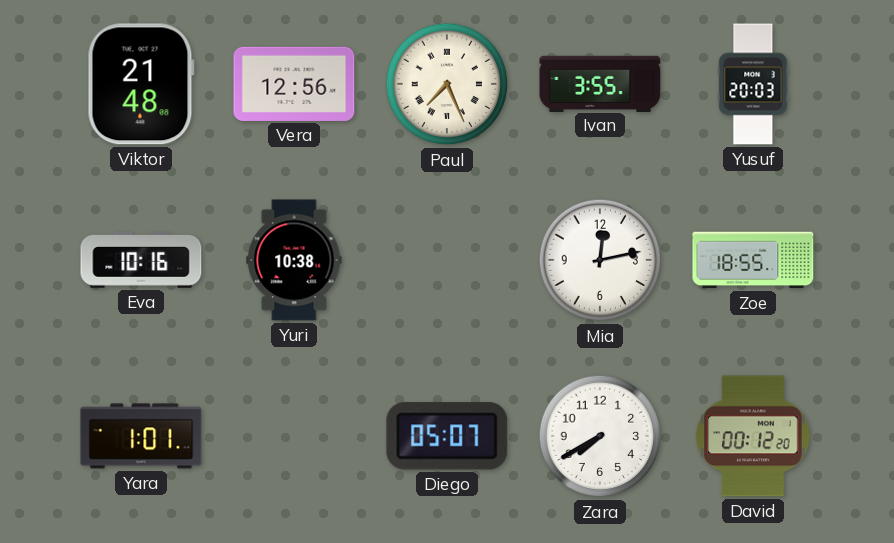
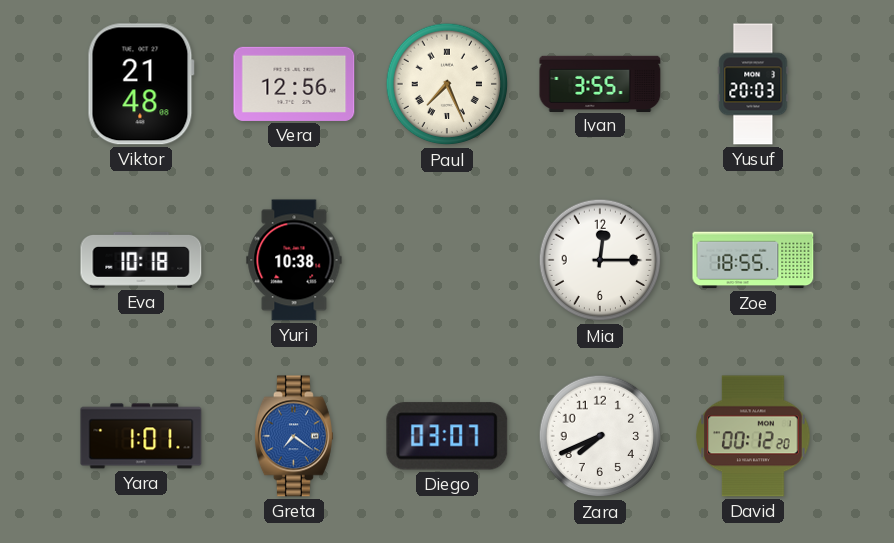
Eva: 10:16 -> 10:18 (141, 260)
Mia: 12:13 -> 12:15 (600, 260)
Greta: none -> 7:21 (294, 436)
Diego: 05:07 -> 03:07 (447, 436)
Zara: 7:40 -> 7:41 (600, 436)
